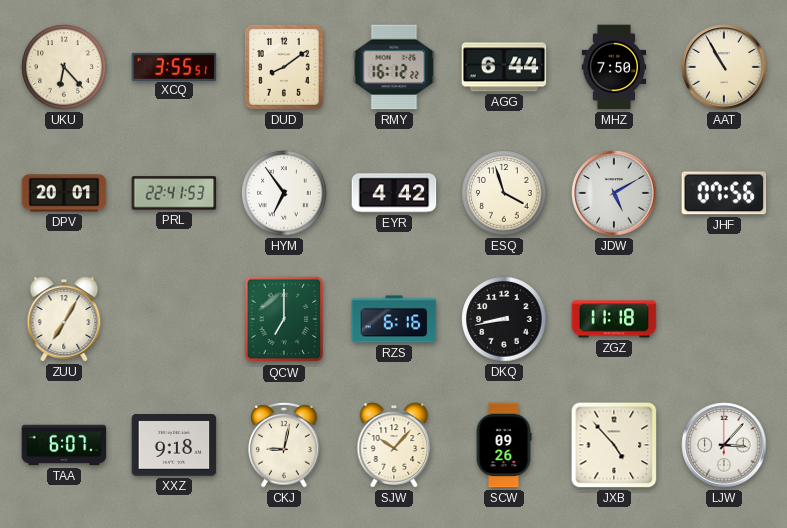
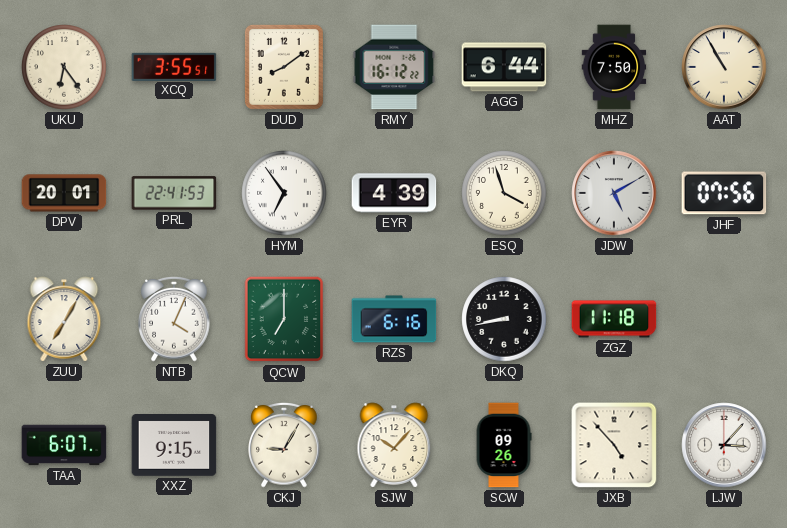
UKU: 6:23 -> 6:24 (64, 67)
EYR: 4:42 -> 4:39 (394, 193)
NTB: none -> 4:04 (174, 319)
XXZ: 9:18 -> 9:15 (174, 446)
CKJ: 9:02 -> 9:05 (284, 445)
